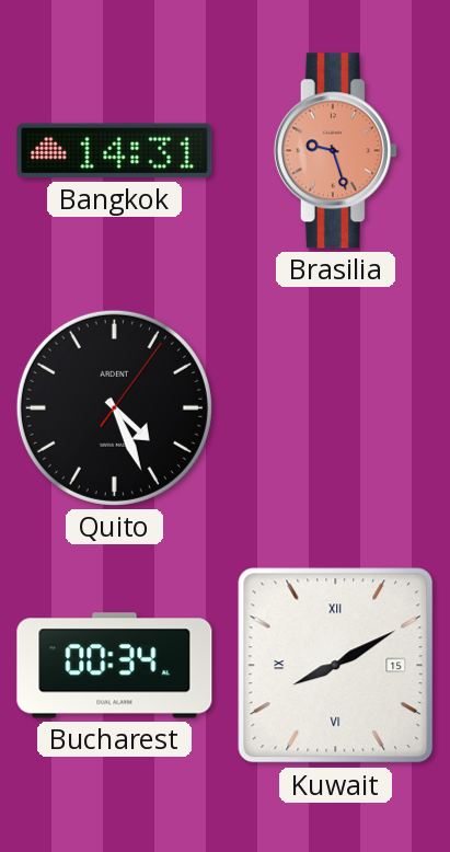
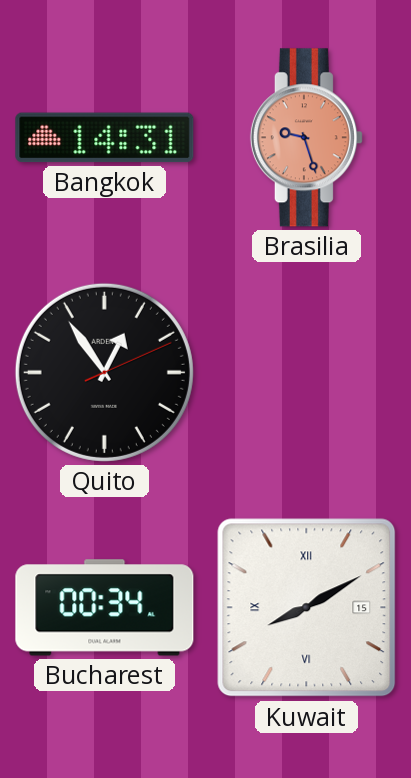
Quito: 4:26 -> 12:54 (104, 372)
